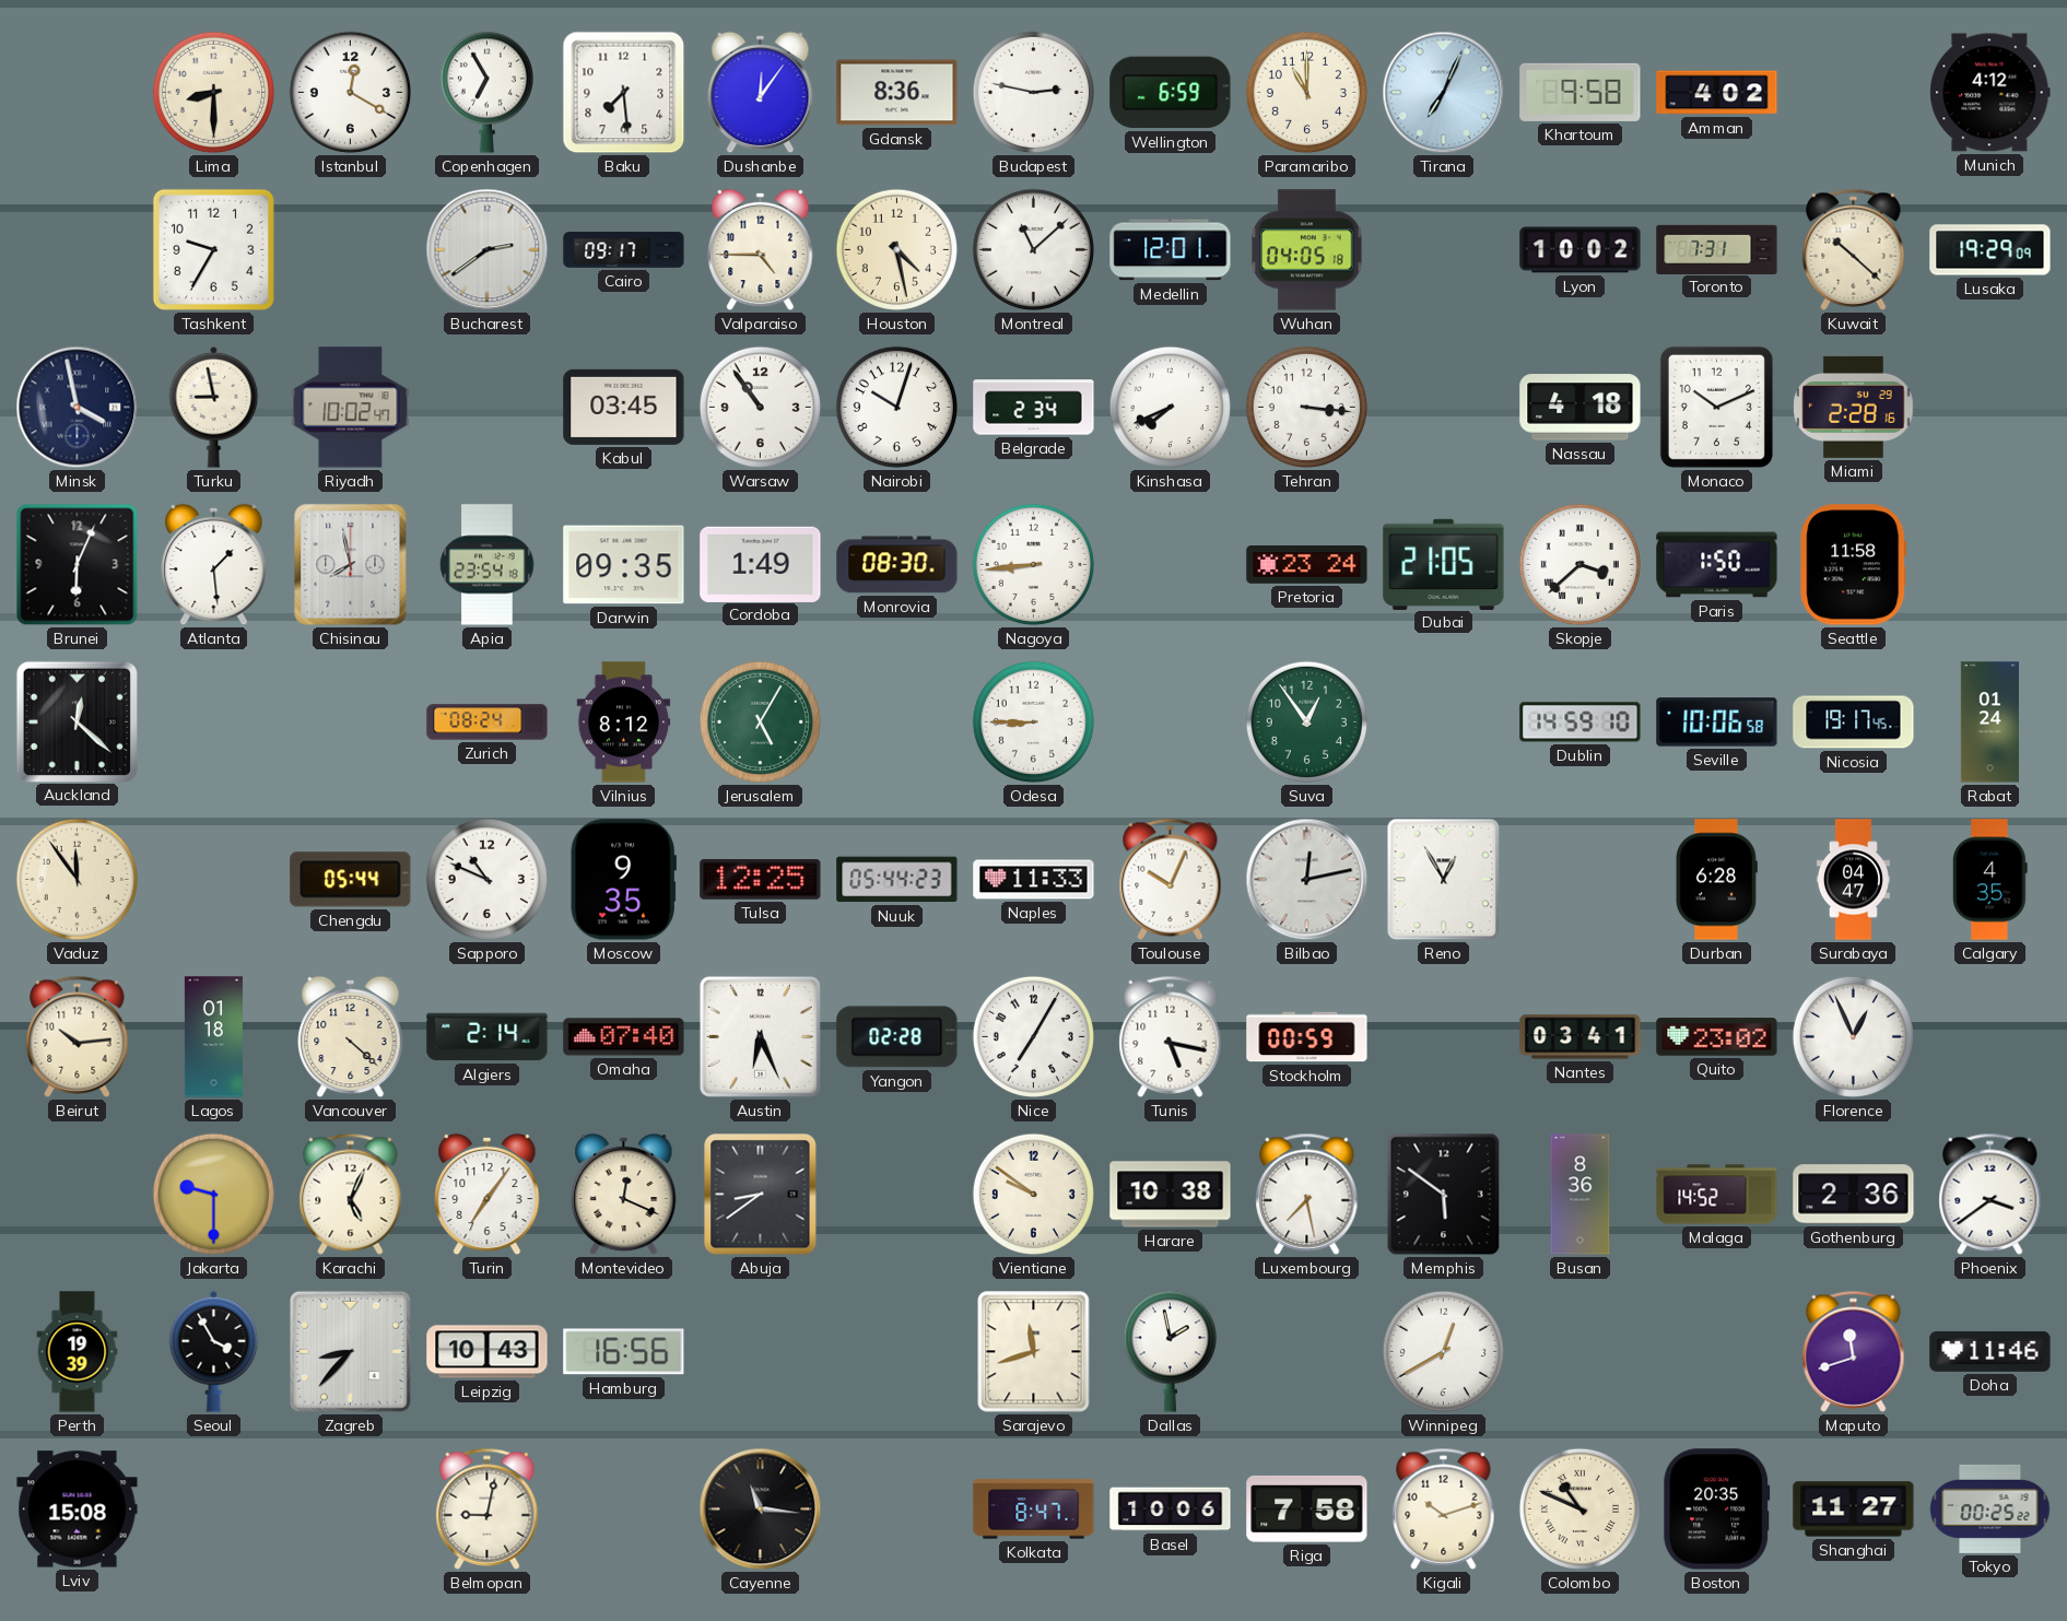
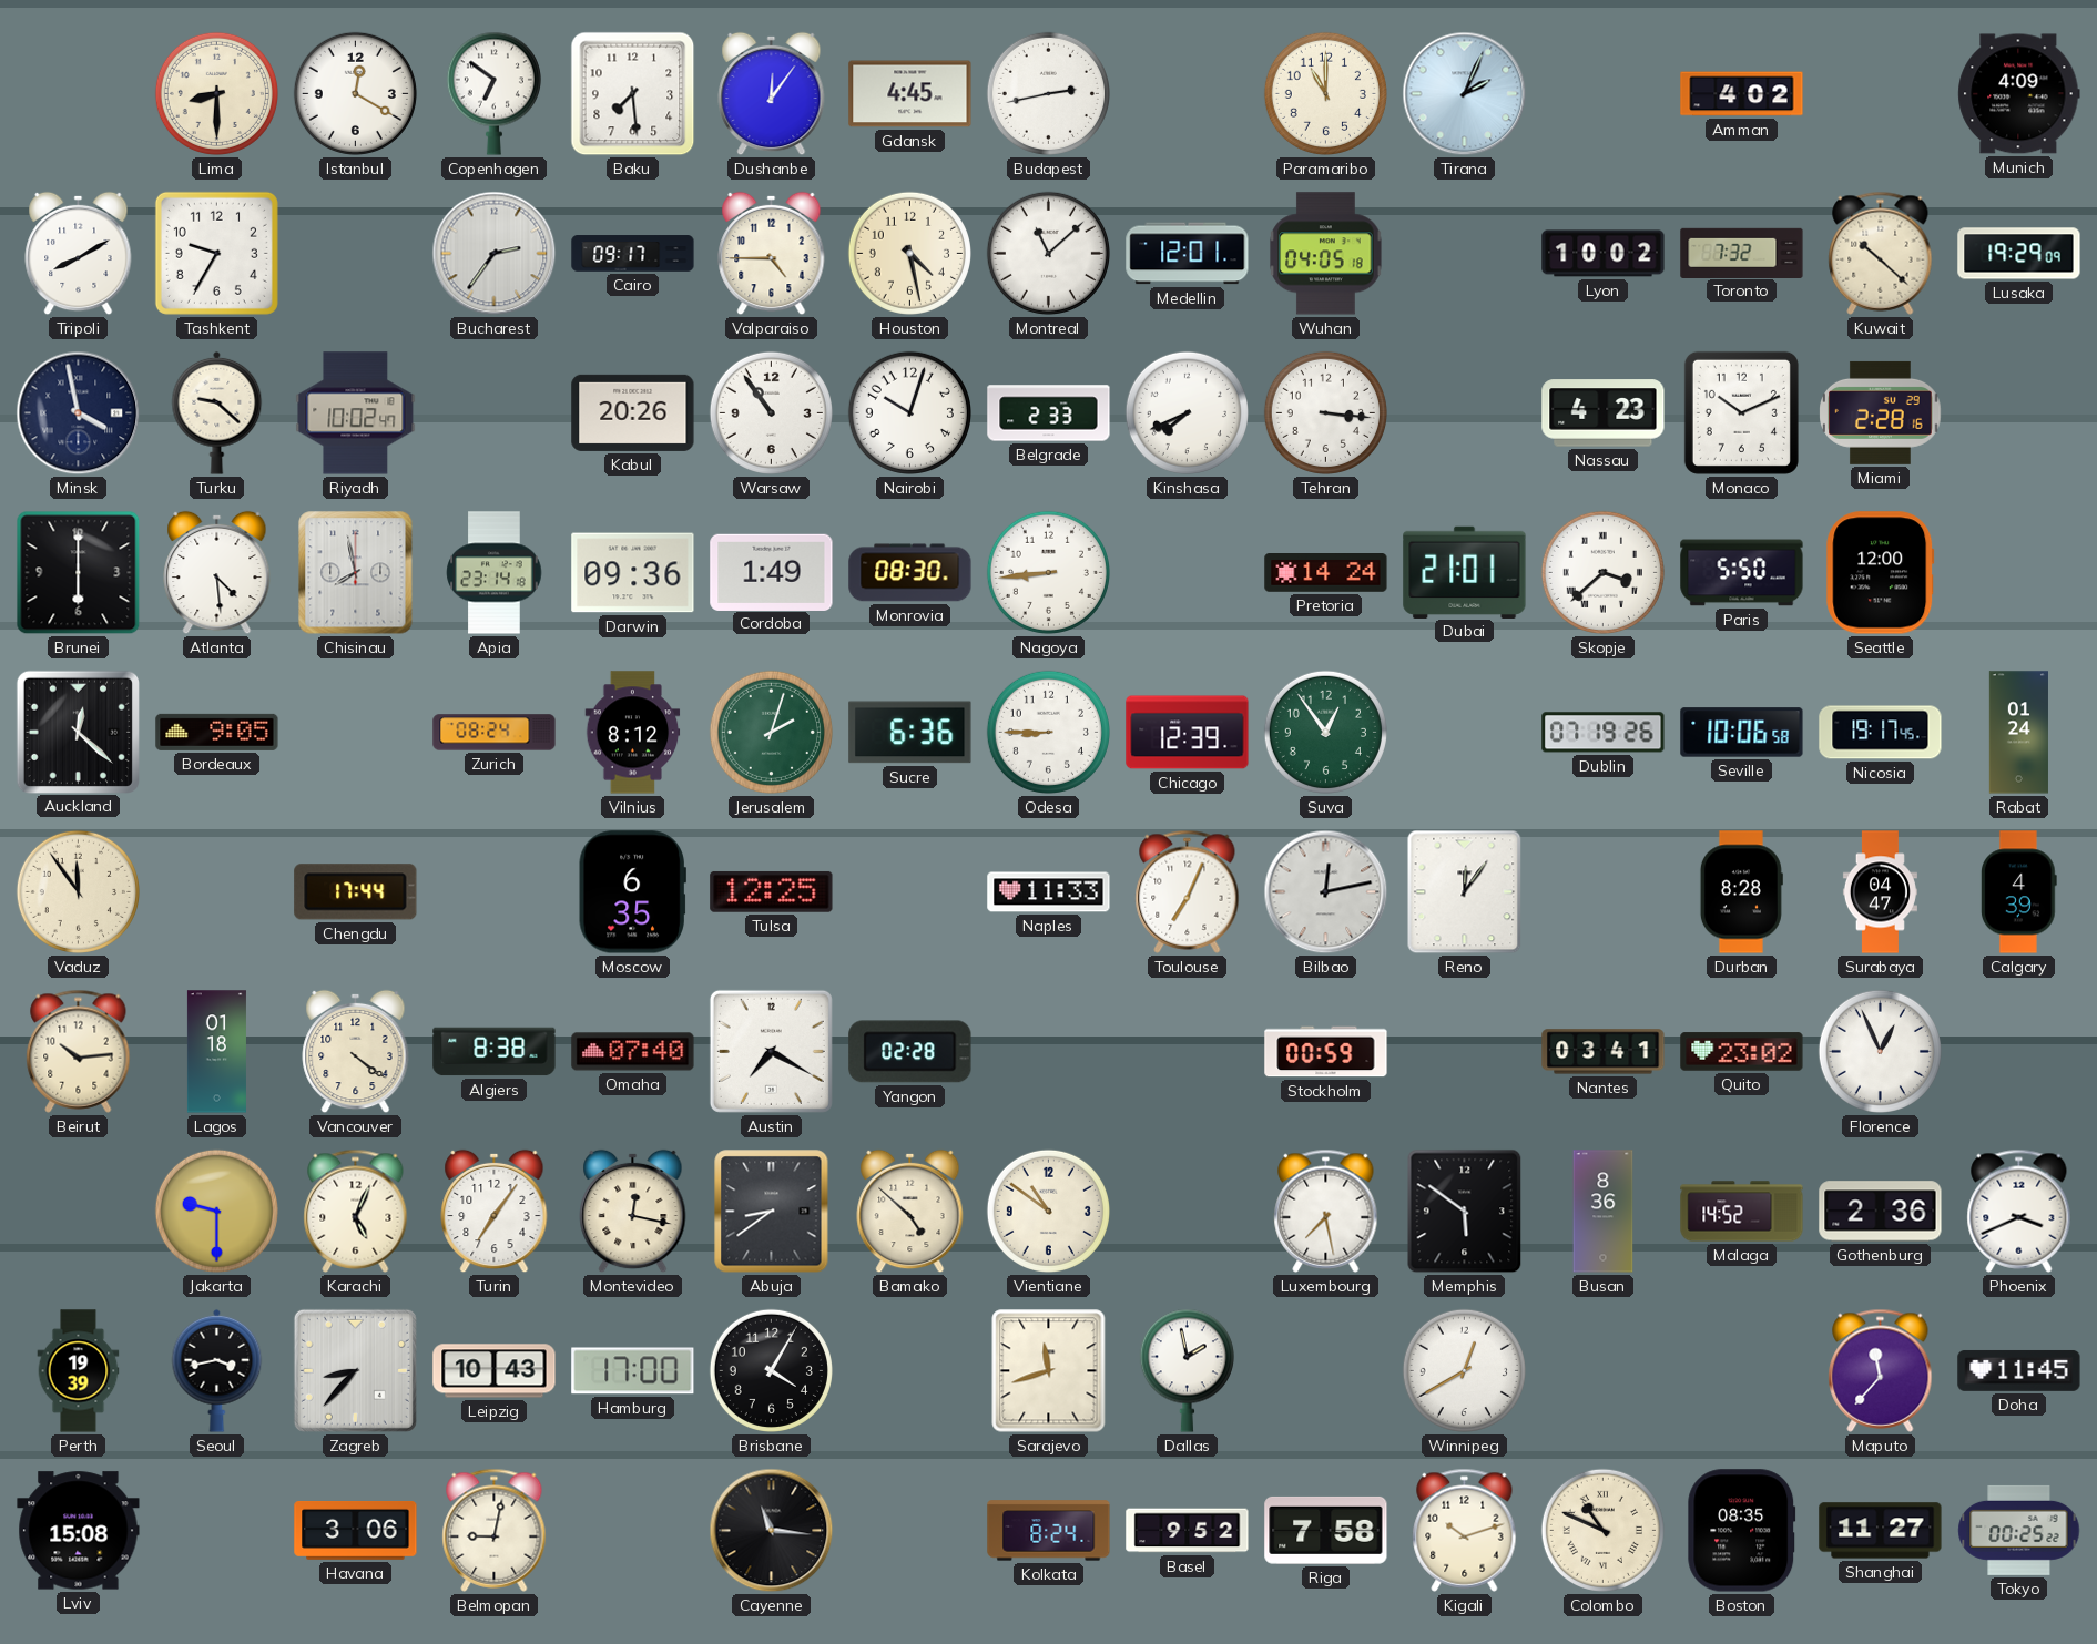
Copenhagen: 6:55 -> 6:51 (493, 93)
Gdansk: 8:36 -> 4:45 (910, 94)
Budapest: 2:47 -> 2:43 (1048, 93)
Wellington: 6:59 -> none (1171, 93)
Tirana: 7:04 -> 2:04 (1465, 94)
Khartoum: 9:58 -> none (1581, 92)
Munich: 4:12 -> 4:09 (2019, 94)
Tripoli: none -> 8:10 (79, 254)
Bucharest: 2:39 -> 2:36 (495, 254)
Toronto: 7:31 -> 7:32 (1742, 253)
Turku: 8:58 -> 9:22 (217, 412)
Kabul: 03:45 -> 20:26 (633, 412)
Belgrade: 2:34 -> 2:33 (1049, 413)
Nassau: 4:18 -> 4:23 (1604, 413)
Brunei: 6:04 -> 6:00 (79, 573)
Atlanta: 1:29 -> 4:29 (217, 573)
Apia: 23:54 -> 23:14 (495, 573)
Darwin: 09:35 -> 09:36 (633, 573)
Pretoria: 23:24 -> 14:24 (1326, 573)
Dubai: 21:05 -> 21:01 (1465, 572)
Paris: 1:50 -> 5:50 (1742, 573)
Seattle: 11:58 -> 12:00 (1881, 573)
Bordeaux: none -> 9:05 (217, 732)
Jerusalem: 5:05 -> 2:03 (771, 732)
Sucre: none -> 6:36 (910, 733)
Chicago: none -> 12:39 (1188, 733)
Dublin: 14:59 -> 07:19 (1604, 733)
Chengdu: 05:44 -> 17:44 (356, 892)
Sapporo: 10:49 -> none (486, 879)
Moscow: 9:35 -> 6:35 (632, 892)
Nuuk: 05:44 -> none (897, 880)
Toulouse: 10:04 -> 7:04 (1188, 891)
Reno: 12:55 -> 12:06 (1465, 892)
Durban: 6:28 -> 8:28 (1741, 892)
Calgary: 4:35 -> 4:39 (2018, 892)
Vancouver: 4:22 -> 4:21 (356, 1052)
Algiers: 2:14 -> 8:38 (495, 1052)
Austin: 6:26 -> 7:20 (771, 1051)
Nice: 7:05 -> none (1033, 1036)
Tunis: 5:17 -> none (1171, 1036)
Montevideo: 12:19 -> 12:17 (633, 1212)
Bamako: none -> 4:52 (910, 1212)
Vientiane: 9:51 -> 10:51 (1048, 1211)
Harare: 10:38 -> none (1171, 1195)
Phoenix: 3:39 -> 3:41 (2019, 1211)
Seoul: 3:55 -> 3:43 (217, 1370)
Hamburg: 16:56 -> 17:00 (633, 1371)
Brisbane: none -> 4:05 (771, 1370)
Maputo: 11:42 -> 11:37 (1881, 1370)
Doha: 11:46 -> 11:45 (2019, 1370)
Havana: none -> 3:06 (356, 1530)
Kolkata: 8:47 -> 8:24 (1049, 1531)
Basel: 10:06 -> 9:52 (1188, 1531)
Boston: 20:35 -> 08:35 (1742, 1531)
